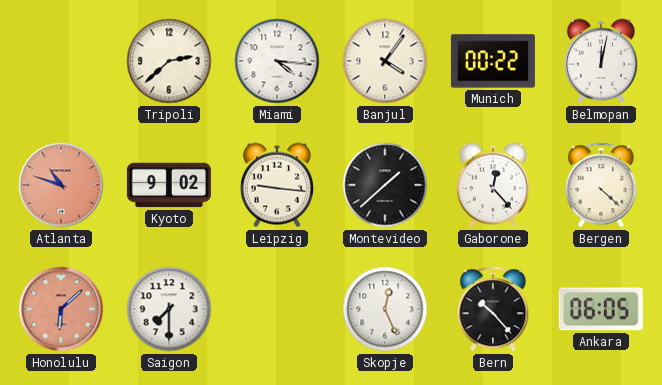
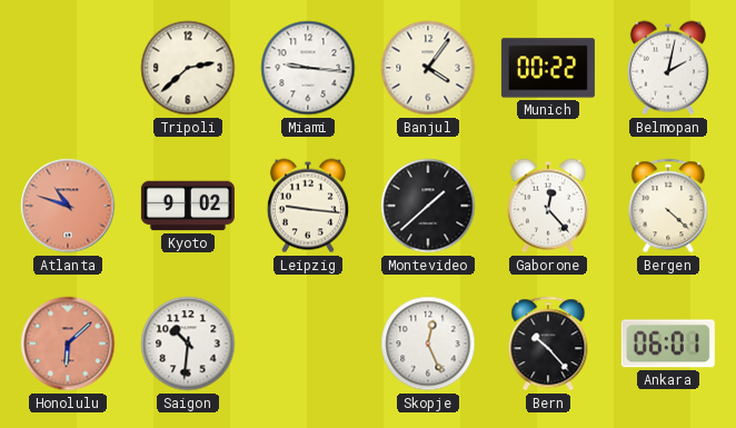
Miami: 4:16 -> 9:16 (308, 68)
Belmopan: 12:02 -> 2:02 (668, 68)
Saigon: 7:30 -> 10:31 (188, 344)
Ankara: 06:05 -> 06:01 (668, 344)
